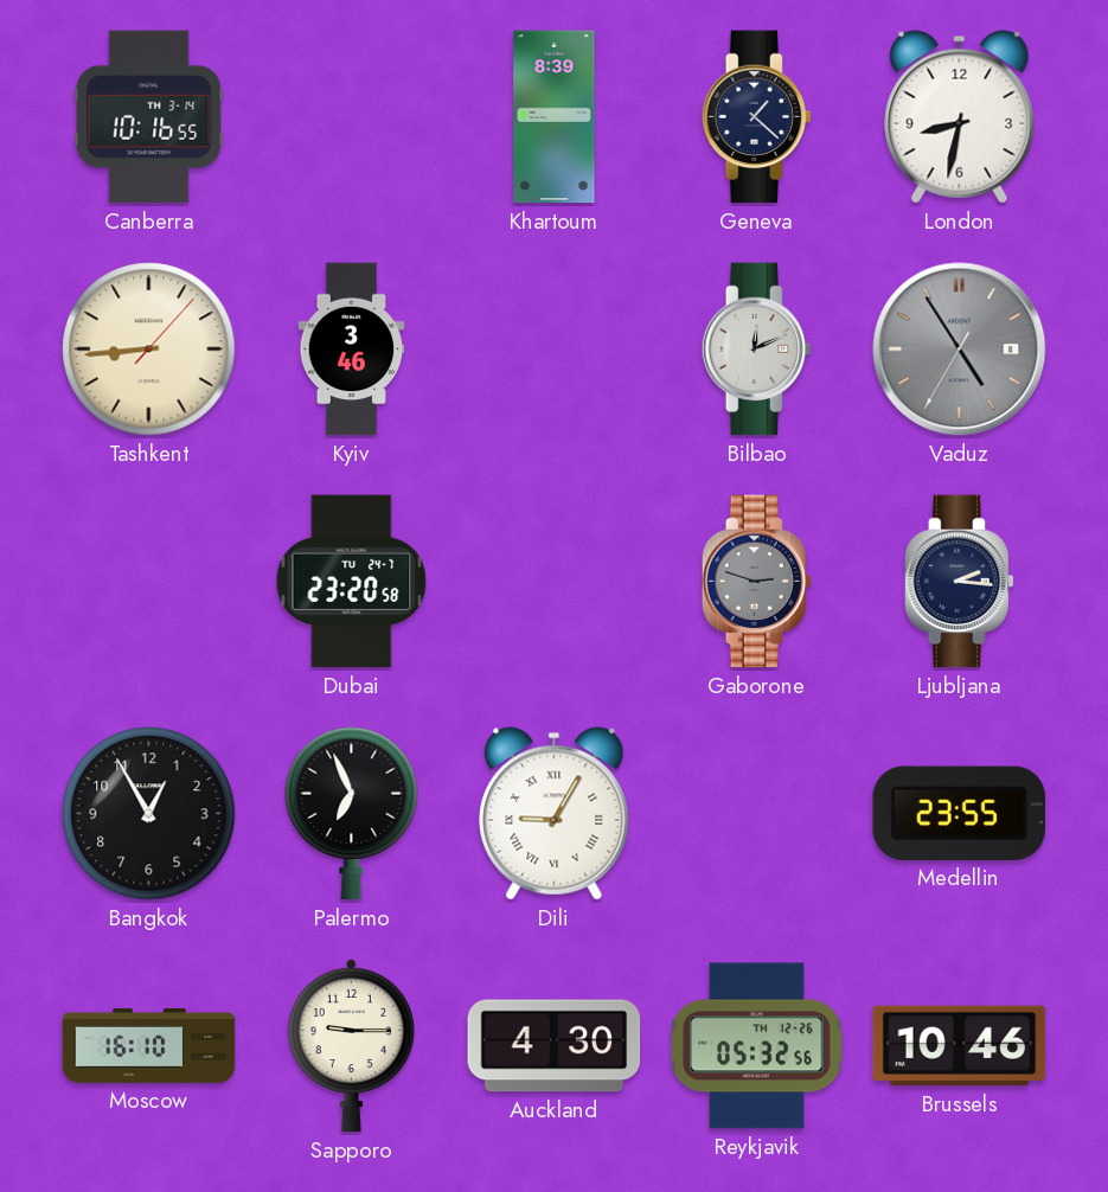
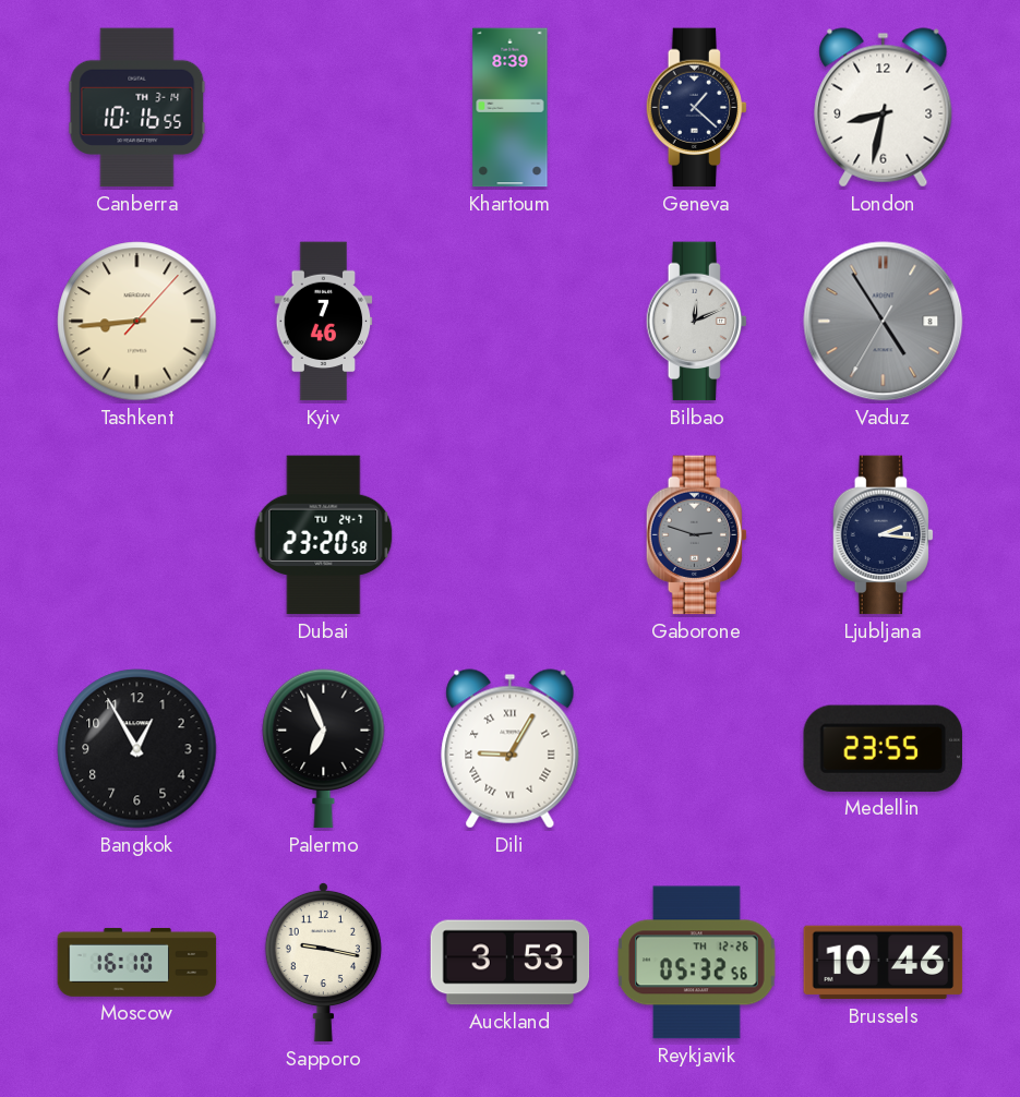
Kyiv: 3:46 -> 7:46 (324, 322)
Sapporo: 9:15 -> 9:17 (323, 962)
Auckland: 4:30 -> 3:53 (511, 963)
